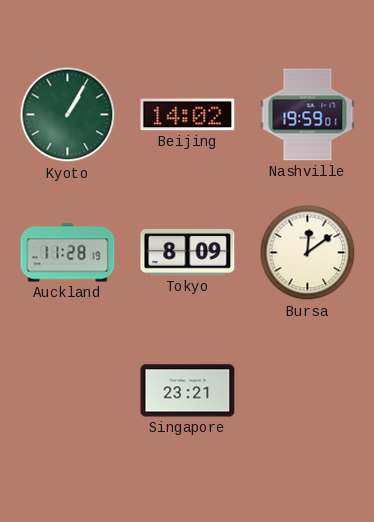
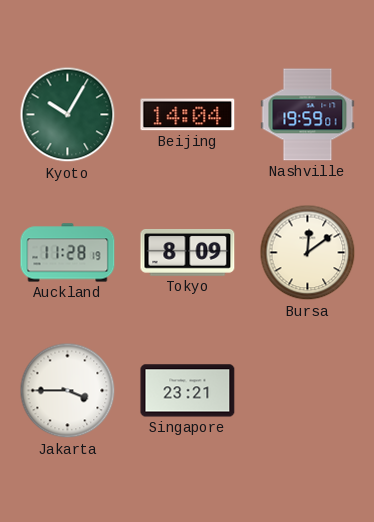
Kyoto: 1:05 -> 10:05 (68, 115)
Beijing: 14:02 -> 14:04 (188, 115)
Jakarta: none -> 3:45 (68, 391)
